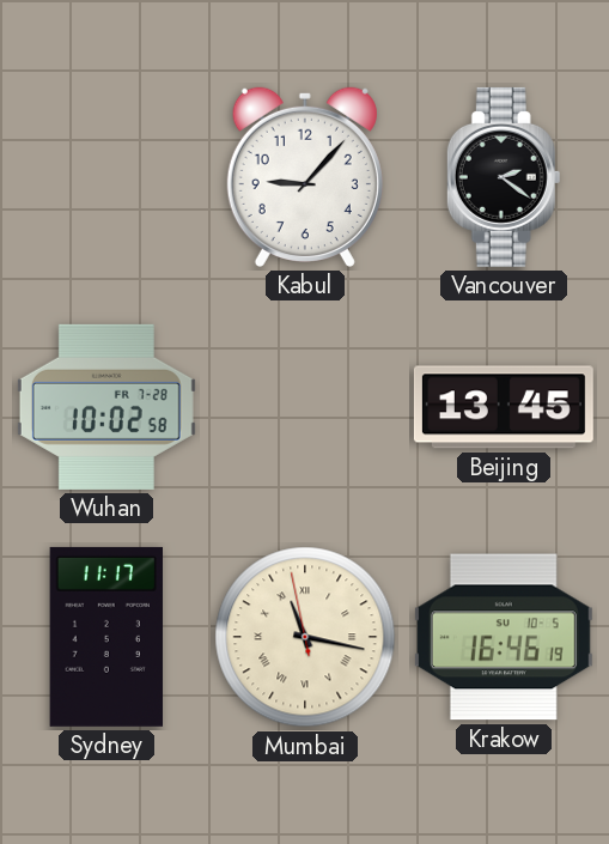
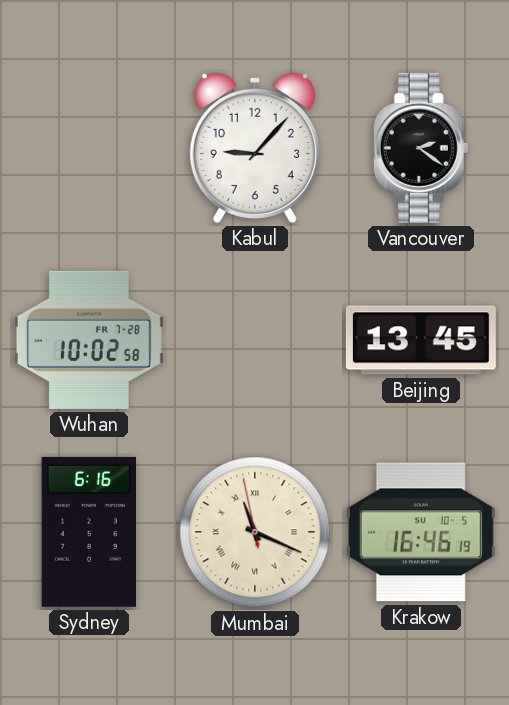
Sydney: 11:17 -> 6:16 (88, 532)
Mumbai: 11:16 -> 11:18 (255, 532)
